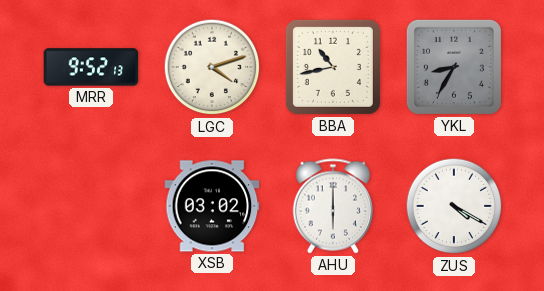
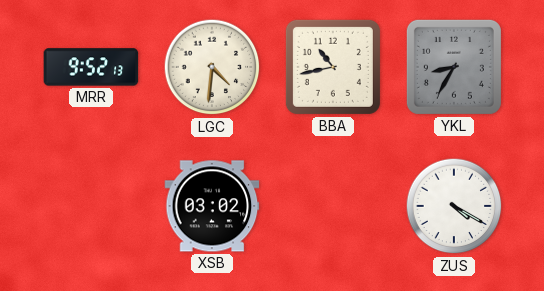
LGC: 4:12 -> 4:31 (212, 67)
AHU: 6:00 -> none (332, 206)
